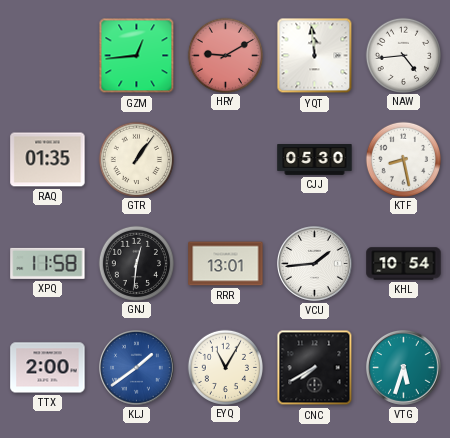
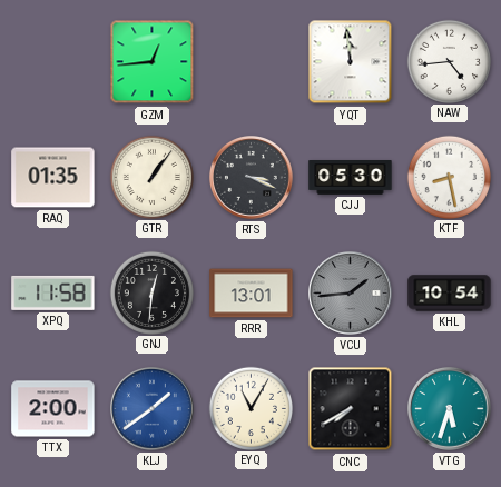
HRY: 9:10 -> none (225, 55)
RTS: none -> 3:19 (252, 178)
VCU dial: white -> grey (351, 294)
